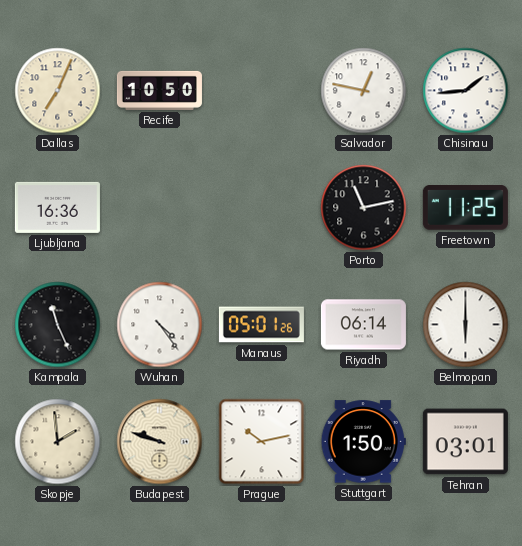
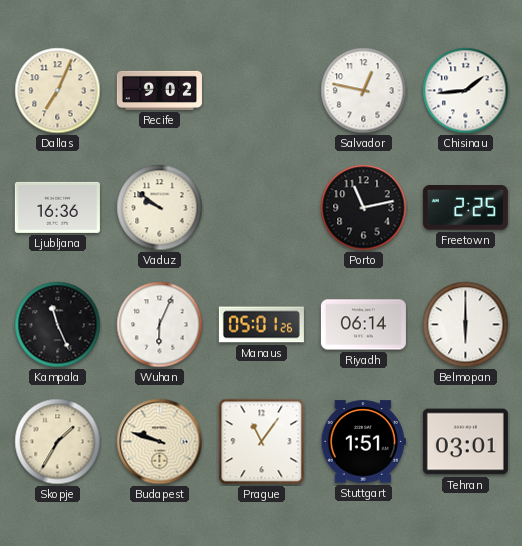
Recife: 10:50 -> 9:02 (159, 90)
Vaduz: none -> 9:51 (160, 208)
Freetown: 11:25 -> 2:25 (465, 208)
Wuhan: 4:24 -> 6:04 (160, 325)
Skopje: 1:59 -> 1:35 (58, 442)
Prague: 10:13 -> 11:06 (262, 442)
Stuttgart: 1:50 -> 1:51 (363, 442)
